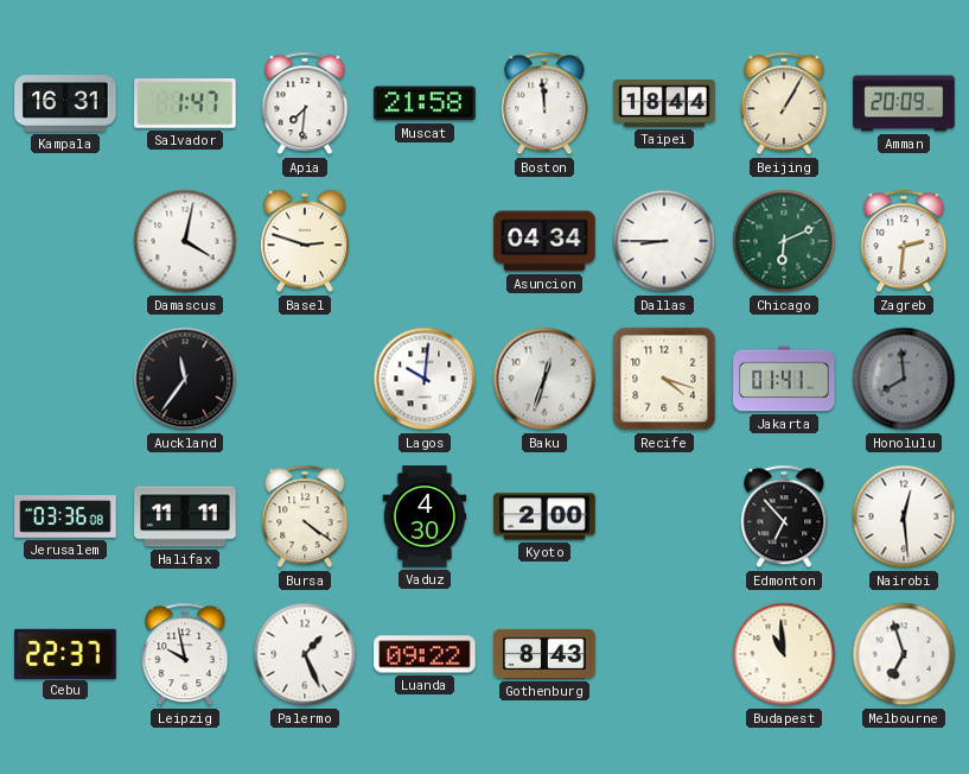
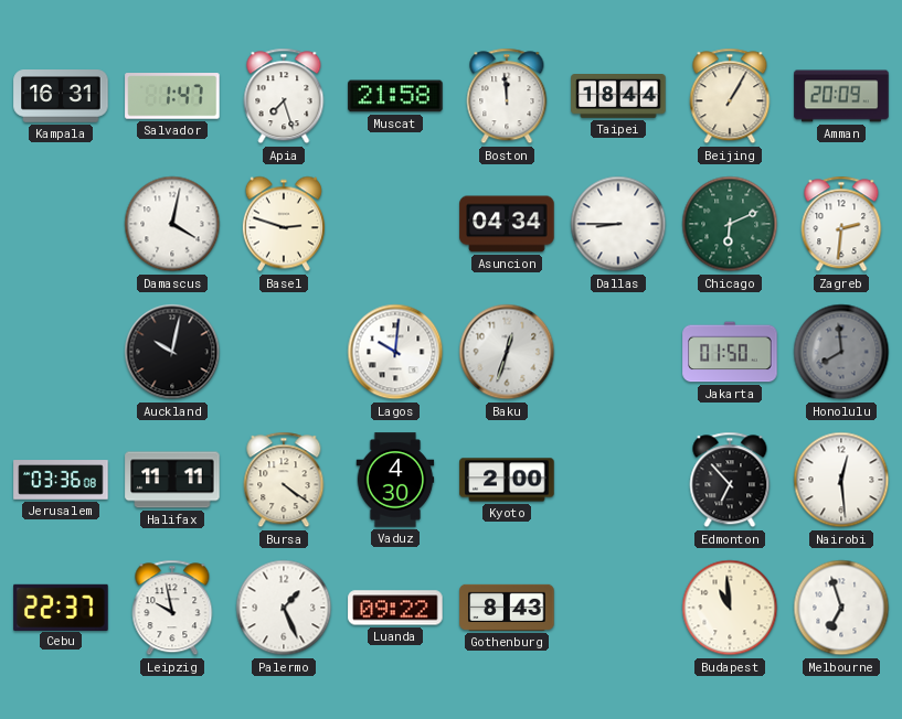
Apia: 7:31 -> 7:27 (284, 96)
Auckland: 11:36 -> 10:02 (172, 352)
Recife: 4:18 -> none (664, 379)
Jakarta: 01:41 -> 01:50 (730, 352)
